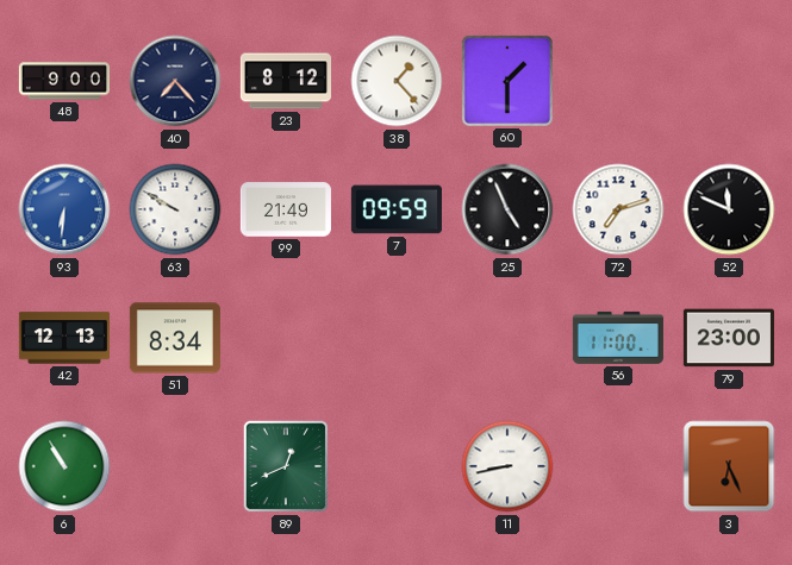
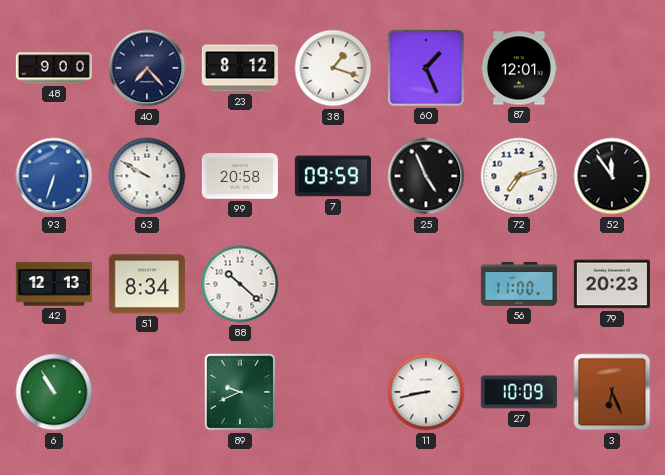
38: 1:23 -> 1:18 (333, 68)
60: 1:30 -> 1:26 (426, 68)
87: none -> 12:01 (519, 68)
93: 6:31 -> 6:33 (54, 176)
99: 21:49 -> 20:58 (240, 176)
52: 11:49 -> 11:54 (612, 176)
88: none -> 10:22 (240, 284)
79: 23:00 -> 20:23 (612, 284)
89: 12:41 -> 9:41 (240, 392)
27: none -> 10:09 (519, 392)
